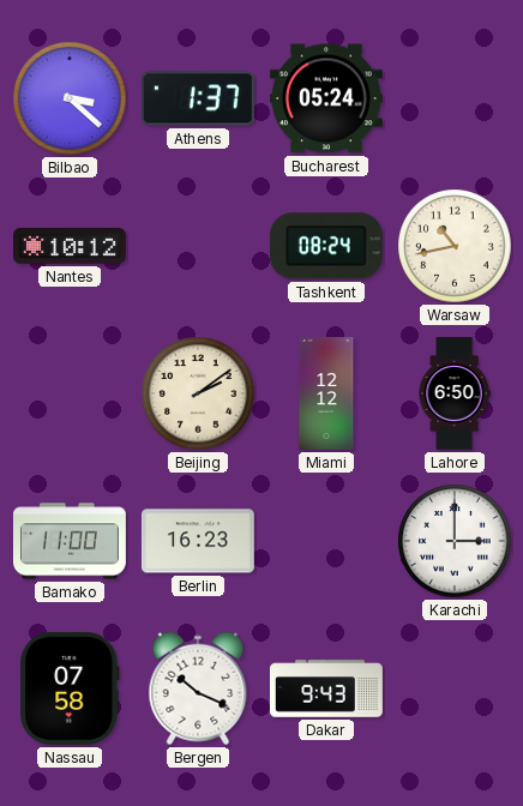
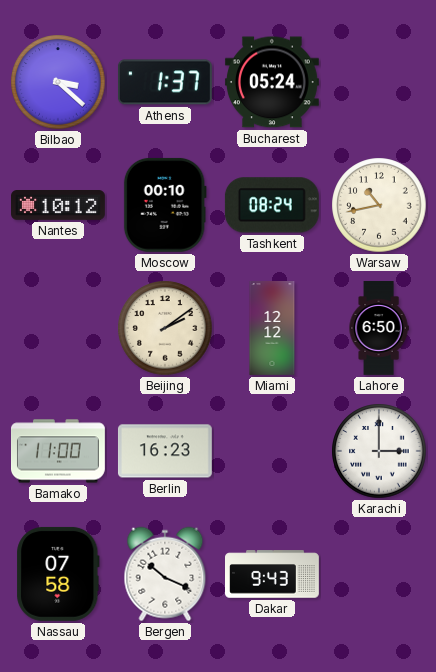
Moscow: none -> 00:10 (165, 205)
